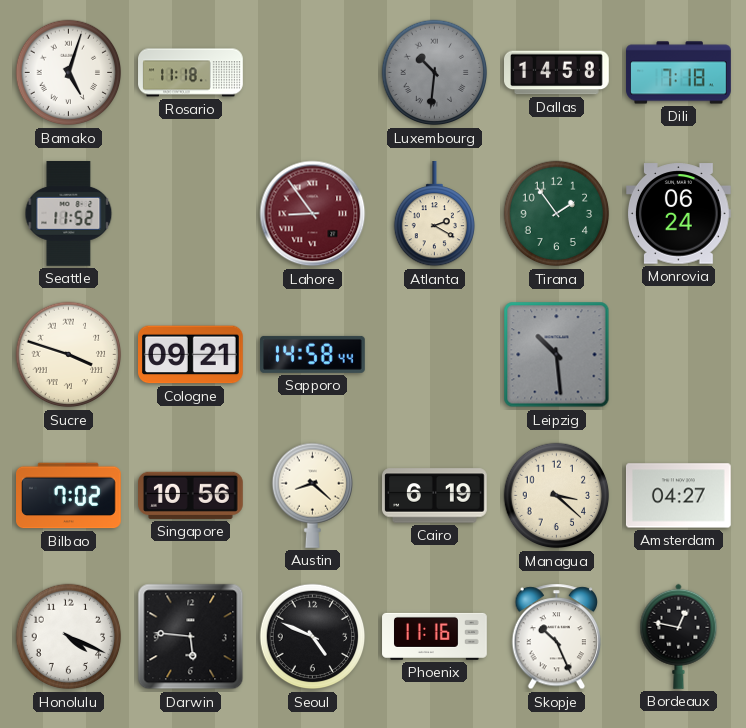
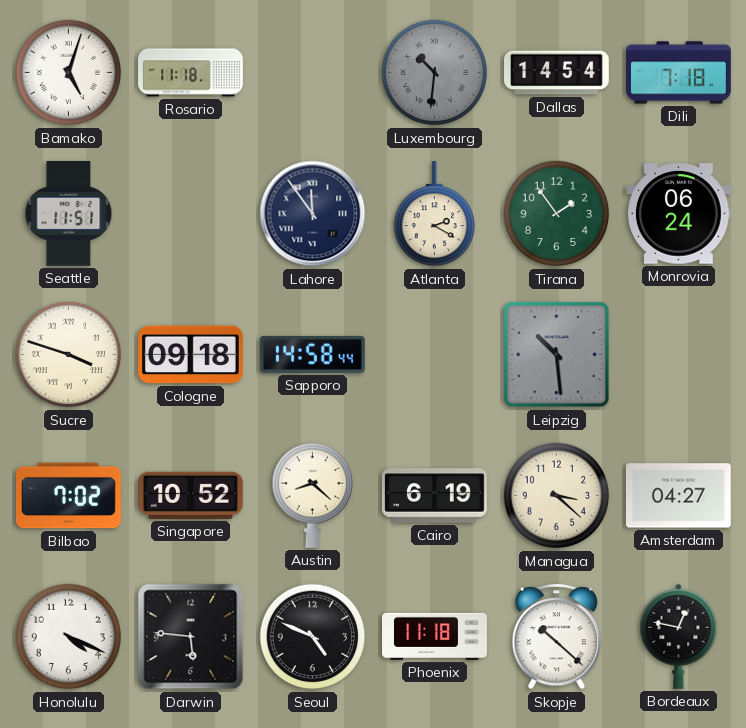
Dallas: 14:58 -> 14:54 (557, 73)
Seattle: 11:52 -> 11:51 (69, 214)
Lahore: 8:54 -> 11:54 (313, 214)
Lahore dial: burgundy -> navy (313, 214)
Cologne: 09:21 -> 09:18 (191, 355)
Singapore: 10:56 -> 10:52 (191, 495)
Phoenix: 11:16 -> 11:18 (435, 636)
Skopje: 10:26 -> 10:22 (557, 637)
